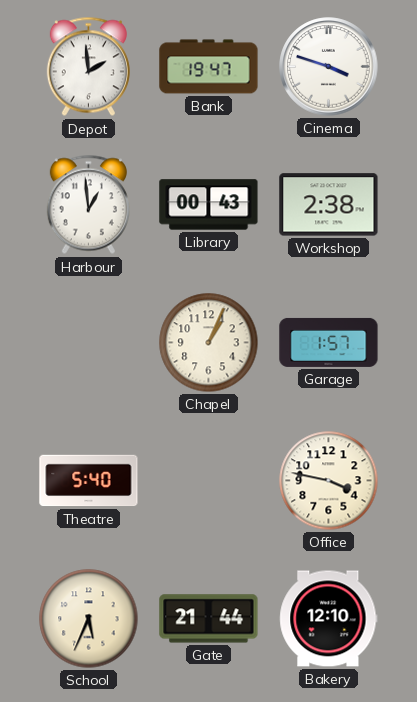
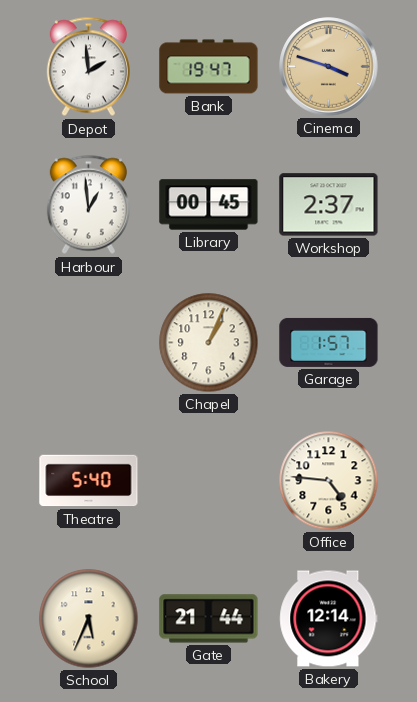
Cinema dial: white -> champagne (329, 67)
Library: 00:43 -> 00:45 (209, 205)
Workshop: 2:38 -> 2:37 (329, 205)
Office: 3:47 -> 4:46 (329, 481)
Bakery: 12:10 -> 12:14 (329, 619)
